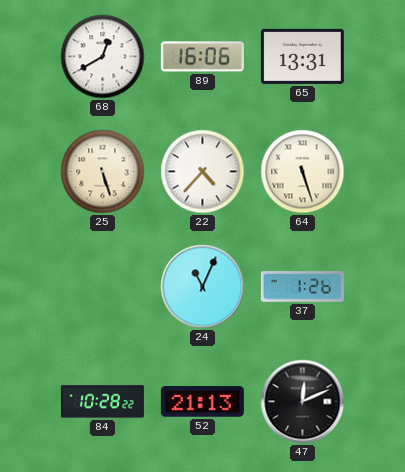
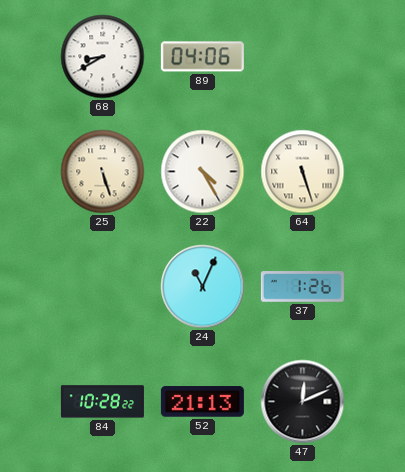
68: 12:40 -> 8:40 (103, 57)
89: 16:06 -> 04:06 (202, 57)
65: 13:31 -> none (302, 56)
22: 4:37 -> 4:25 (203, 172)
